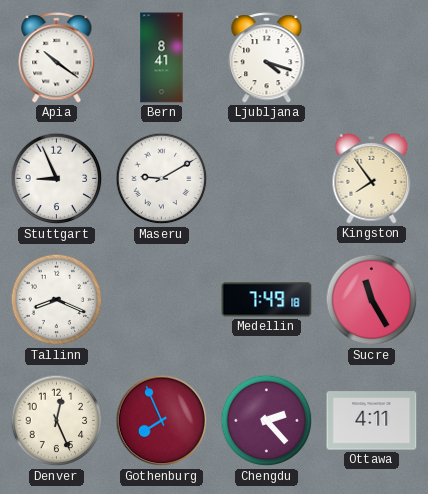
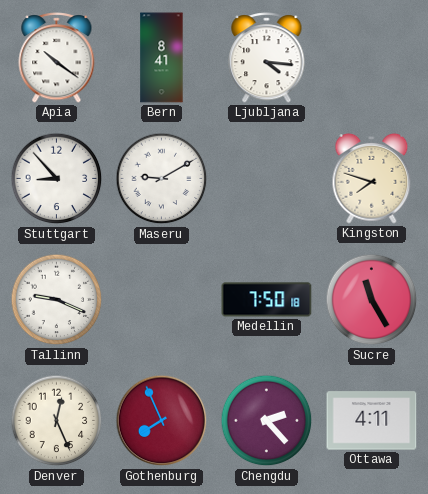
Ljubljana: 4:18 -> 4:16 (267, 58)
Stuttgart: 8:56 -> 8:53 (57, 179)
Kingston: 7:54 -> 7:48 (372, 179)
Tallinn: 8:19 -> 9:19 (57, 300)
Medellin: 7:49 -> 7:50 (267, 300)
